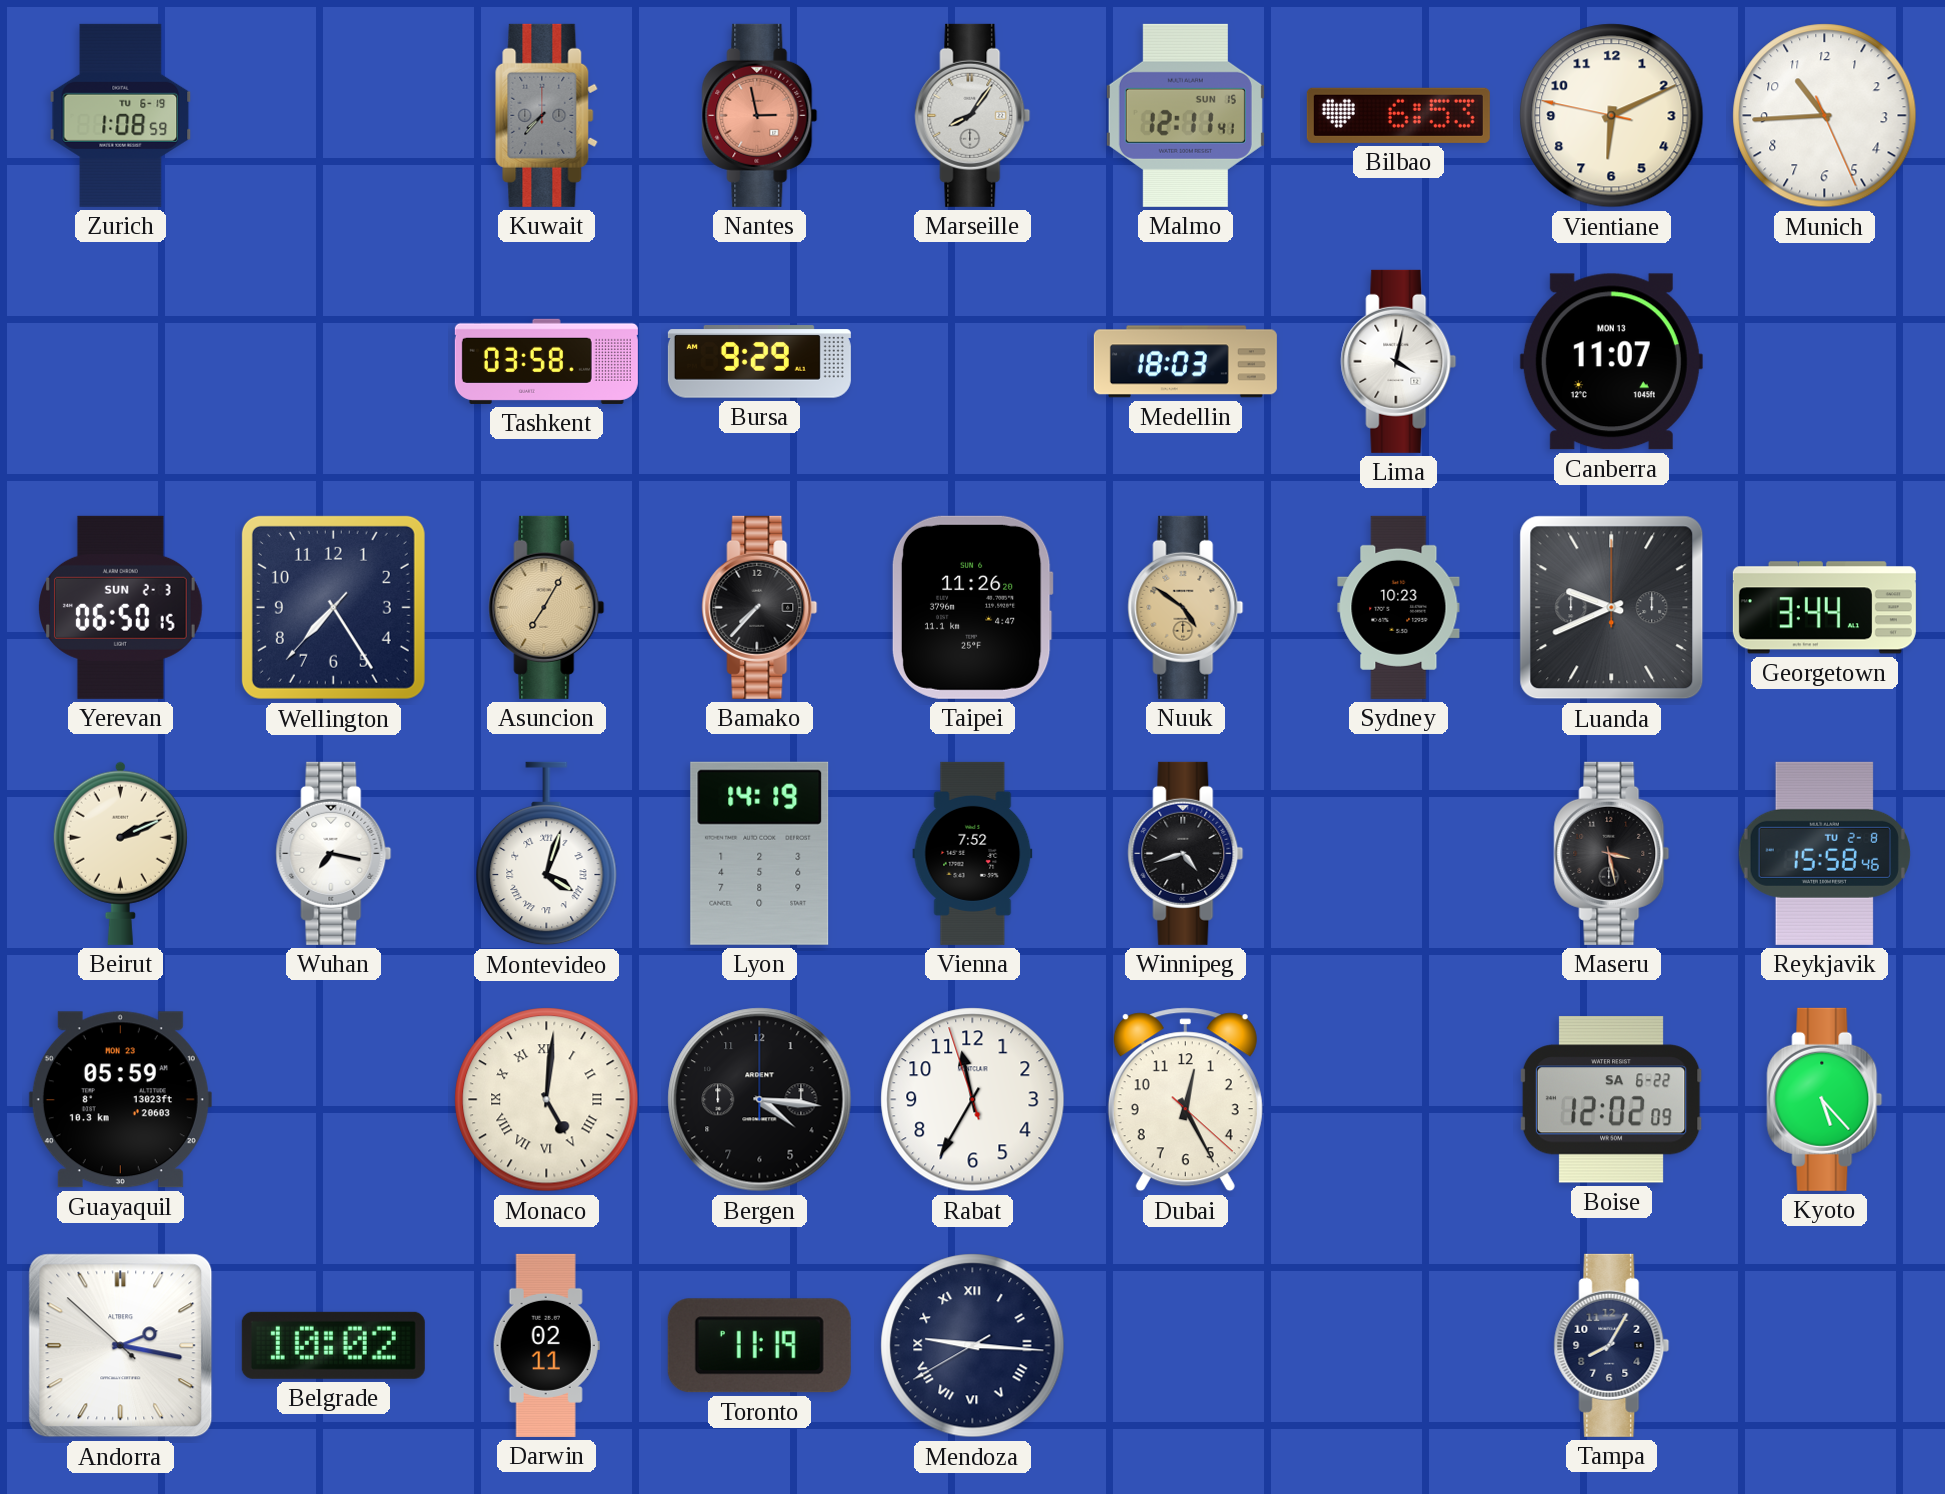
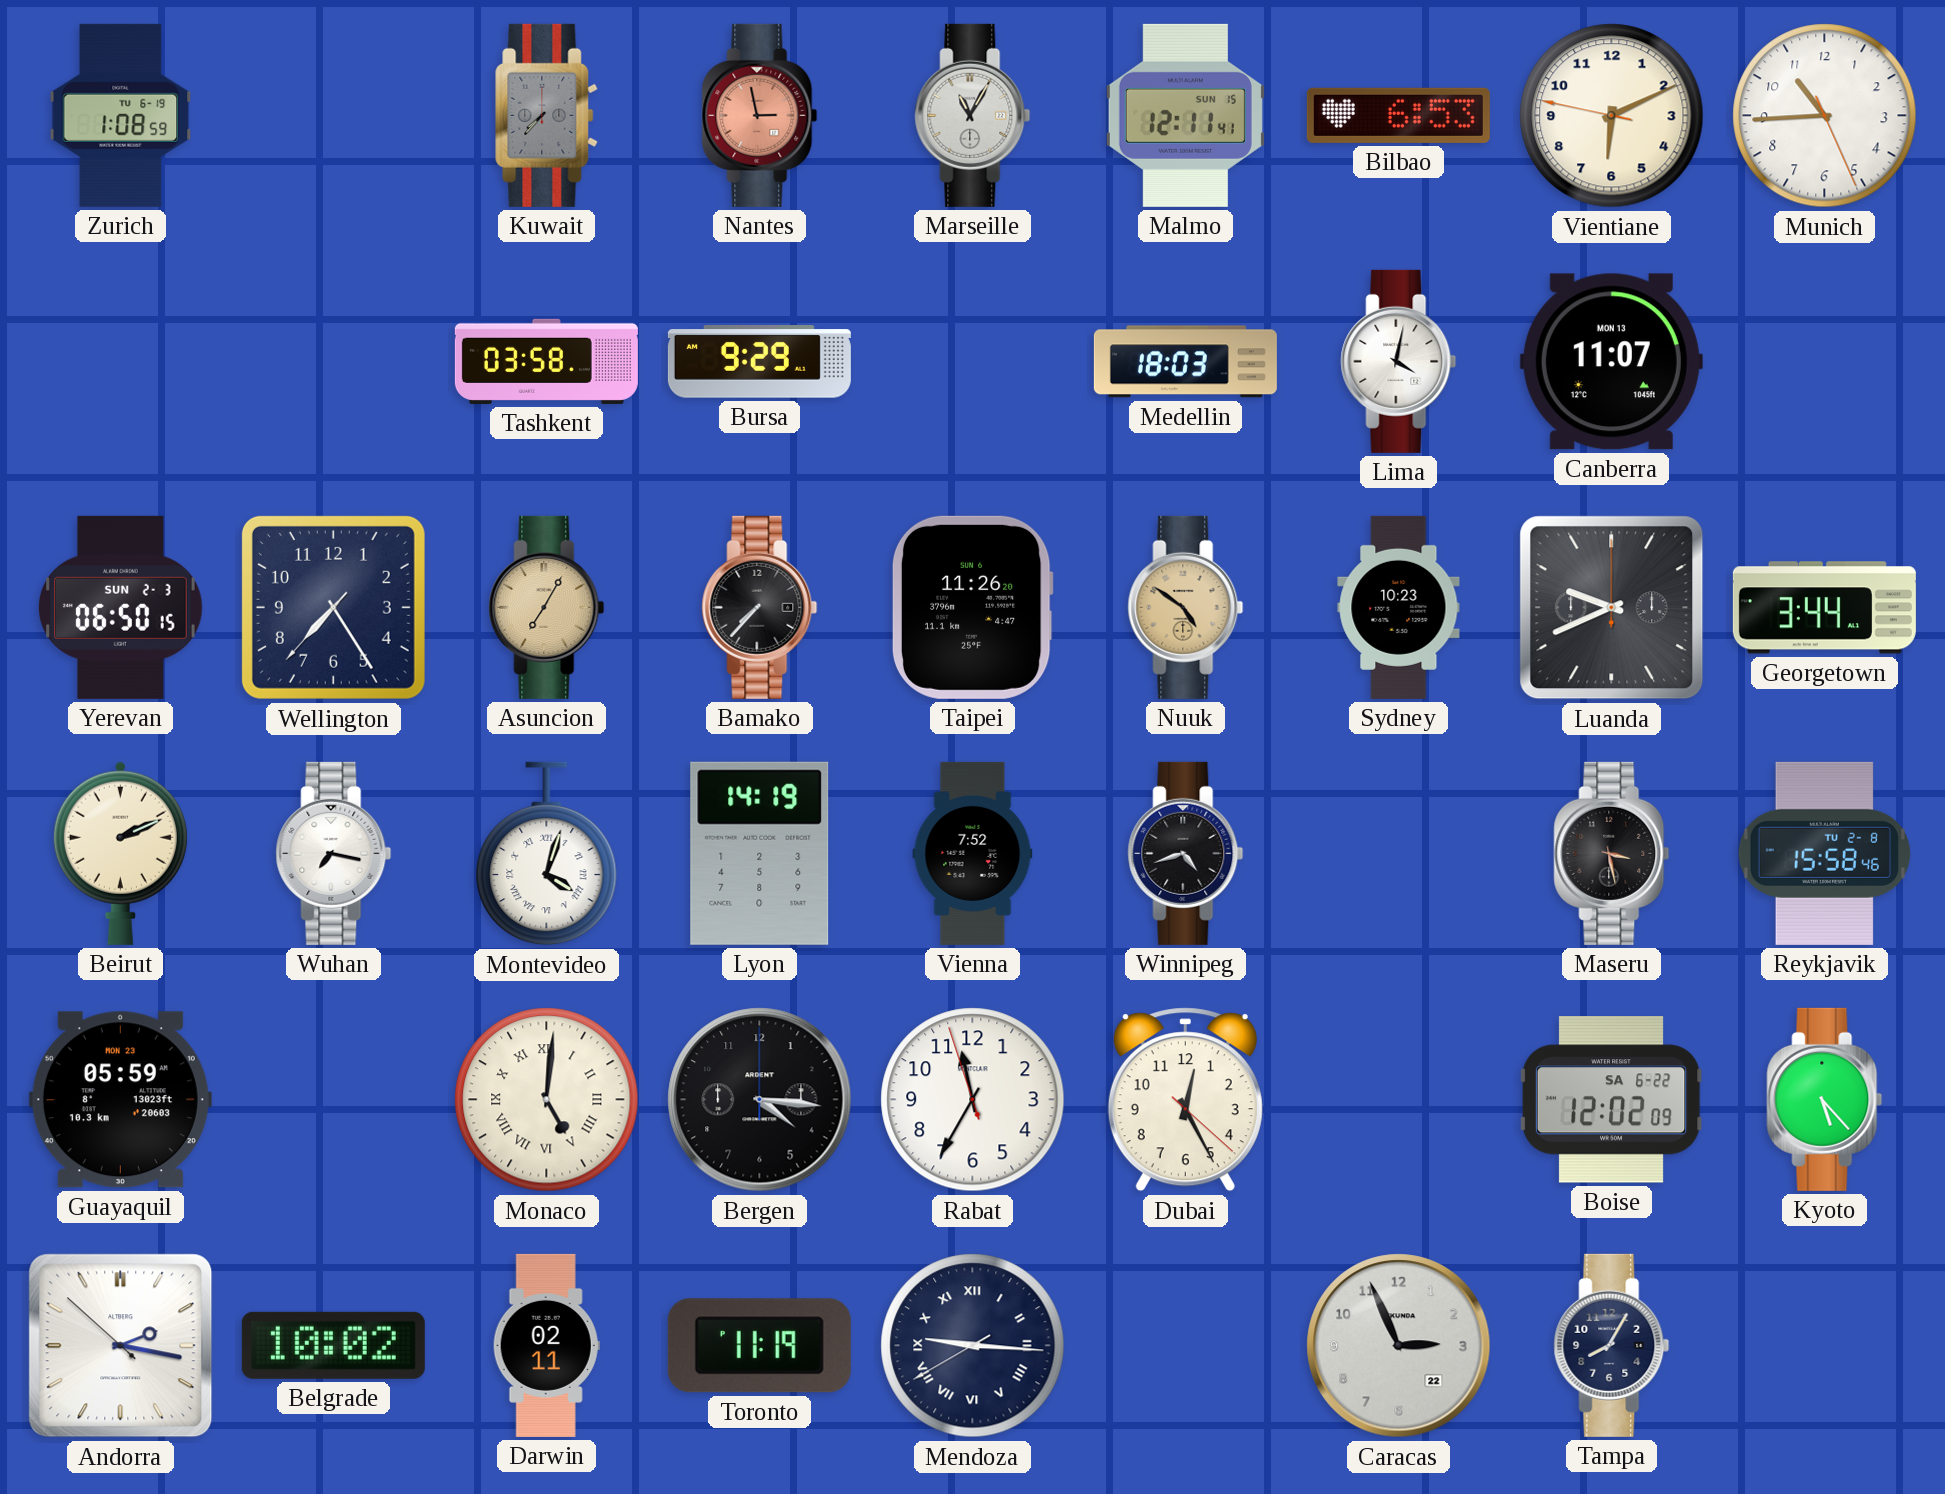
Marseille: 8:06 -> 11:05 (973, 115)
Caracas: none -> 2:56 (1399, 1346)
